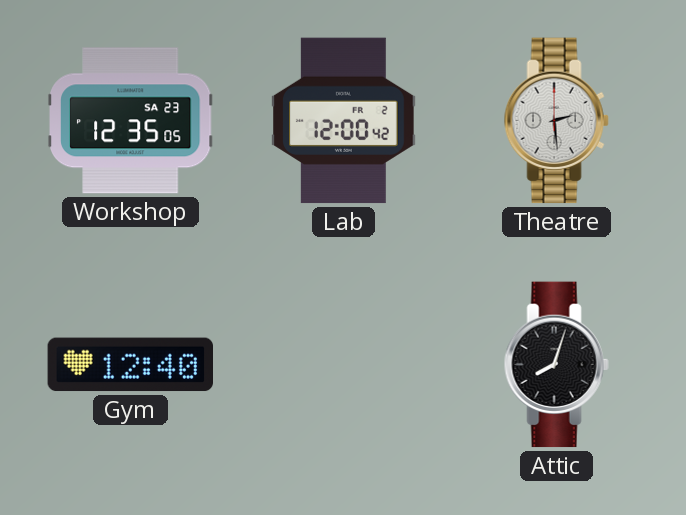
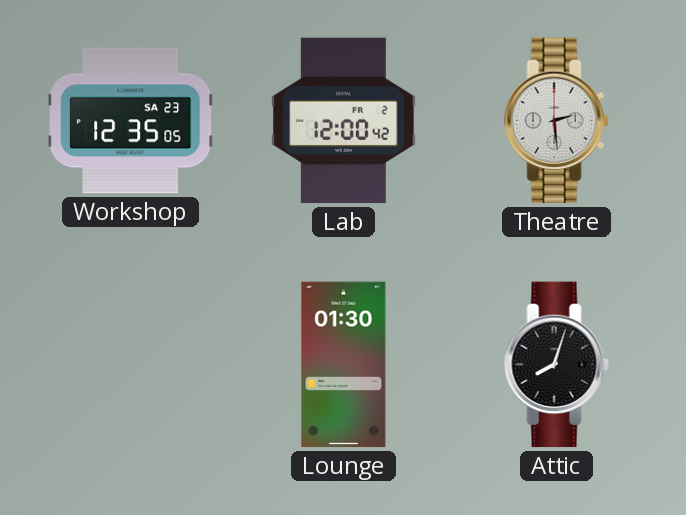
Gym: 12:40 -> none (131, 365)
Lounge: none -> 01:30 (344, 365)
